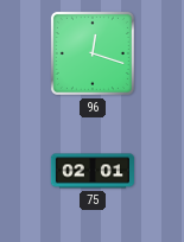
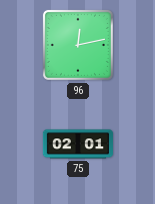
96: 12:18 -> 12:13 (78, 45)
